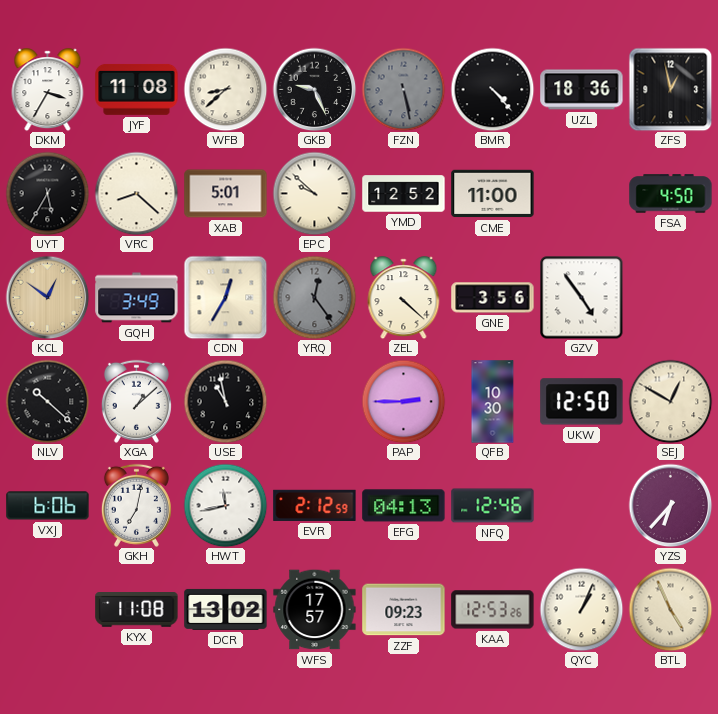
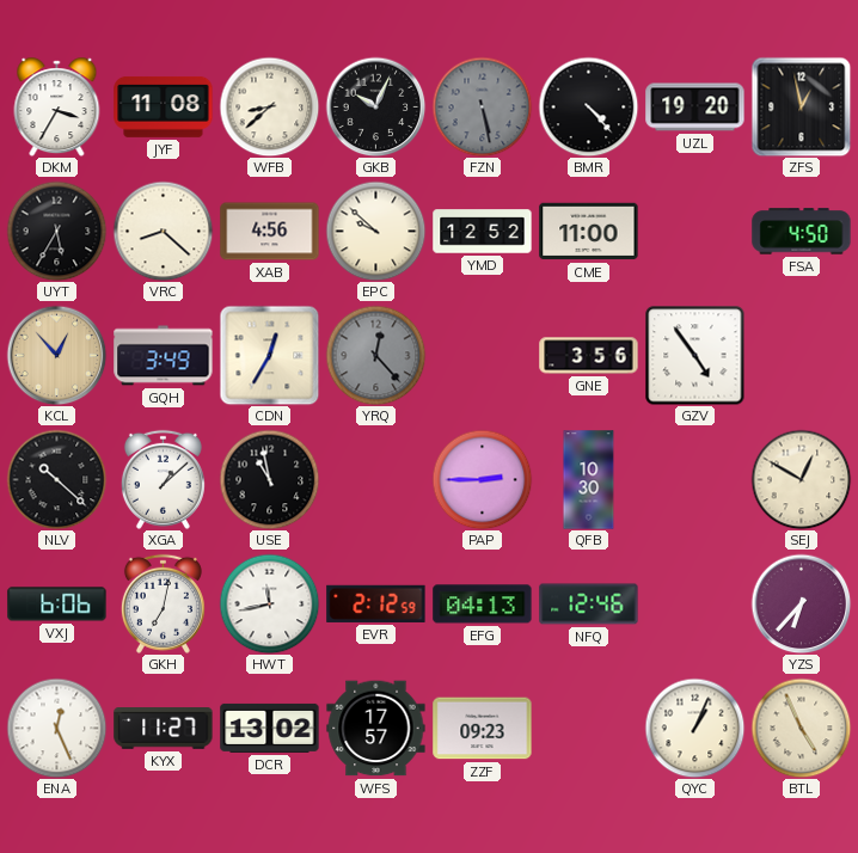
GKB: 9:26 -> 10:04 (375, 106)
UZL: 18:36 -> 19:20 (695, 108)
XAB: 5:01 -> 4:56 (270, 232)
KCL: 12:51 -> 12:53 (56, 355)
YRQ: 12:24 -> 12:23 (375, 355)
ZEL: 4:22 -> none (404, 298)
UKW: 12:50 -> none (582, 402)
ENA: none -> 12:26 (56, 728)
KYX: 11:08 -> 11:27 (164, 729)
KAA: 12:53 -> none (493, 610)
